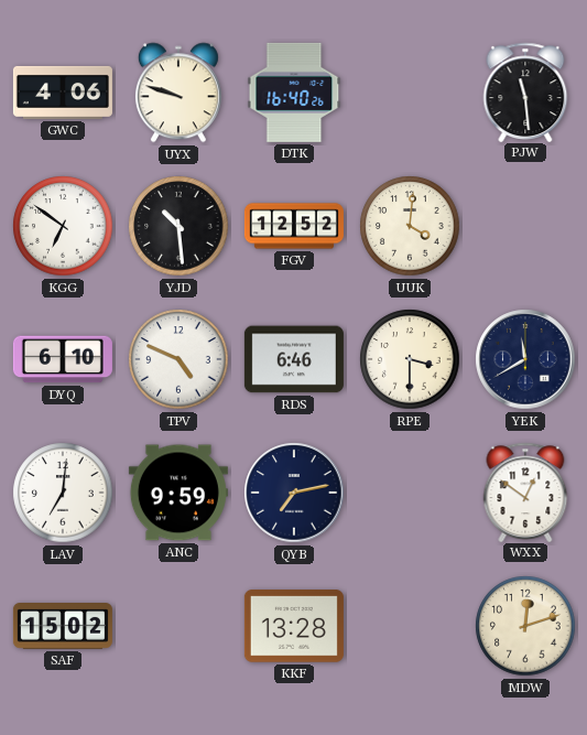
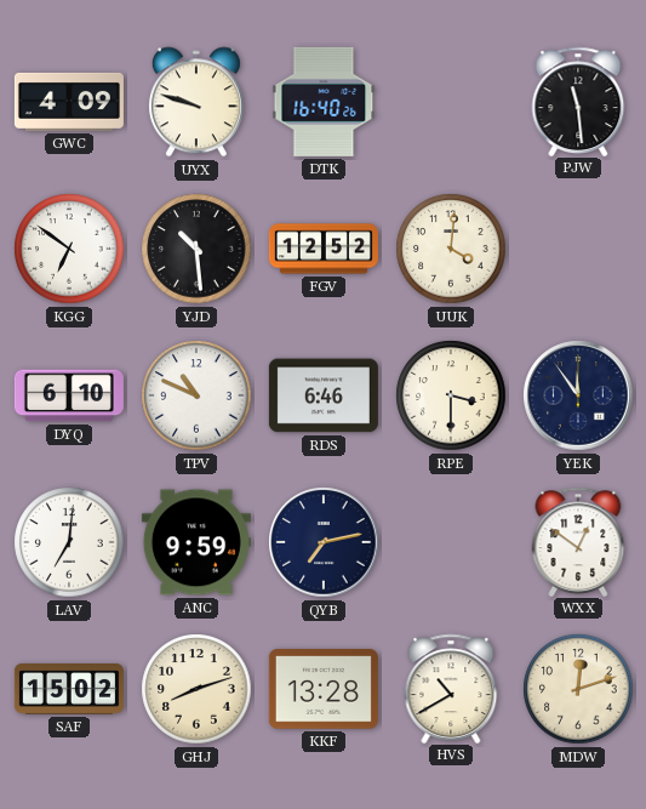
GWC: 4:06 -> 4:09 (69, 102)
TPV: 4:49 -> 10:49 (196, 395)
YEK: 11:40 -> 11:54 (578, 395)
GHJ: none -> 8:12 (196, 689)
HVS: none -> 10:40 (451, 688)
